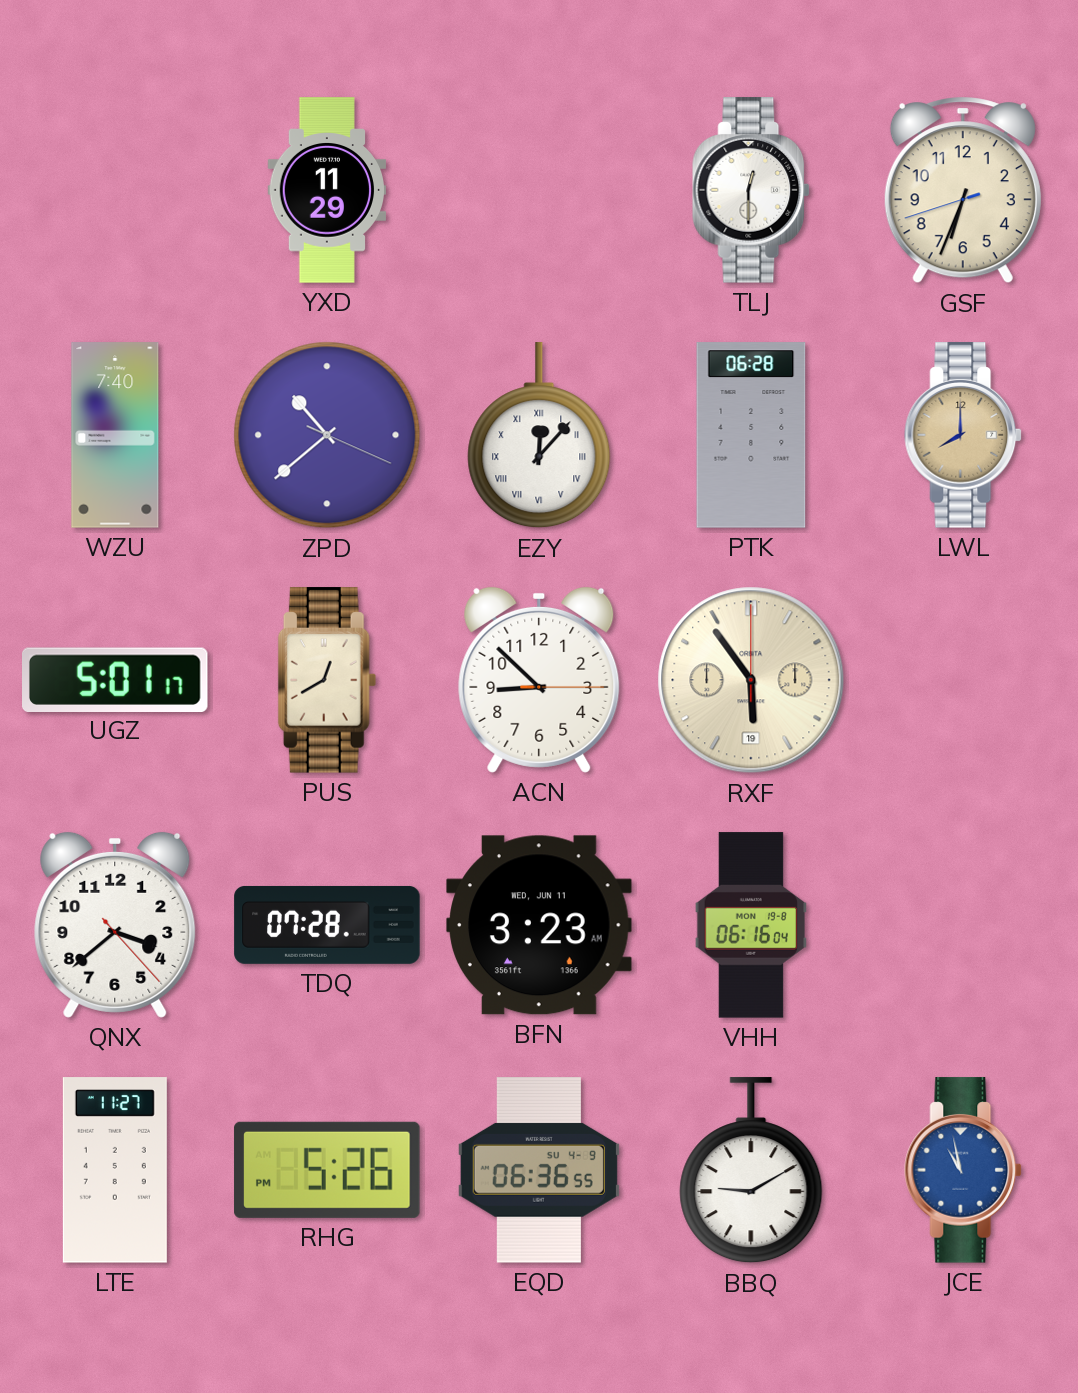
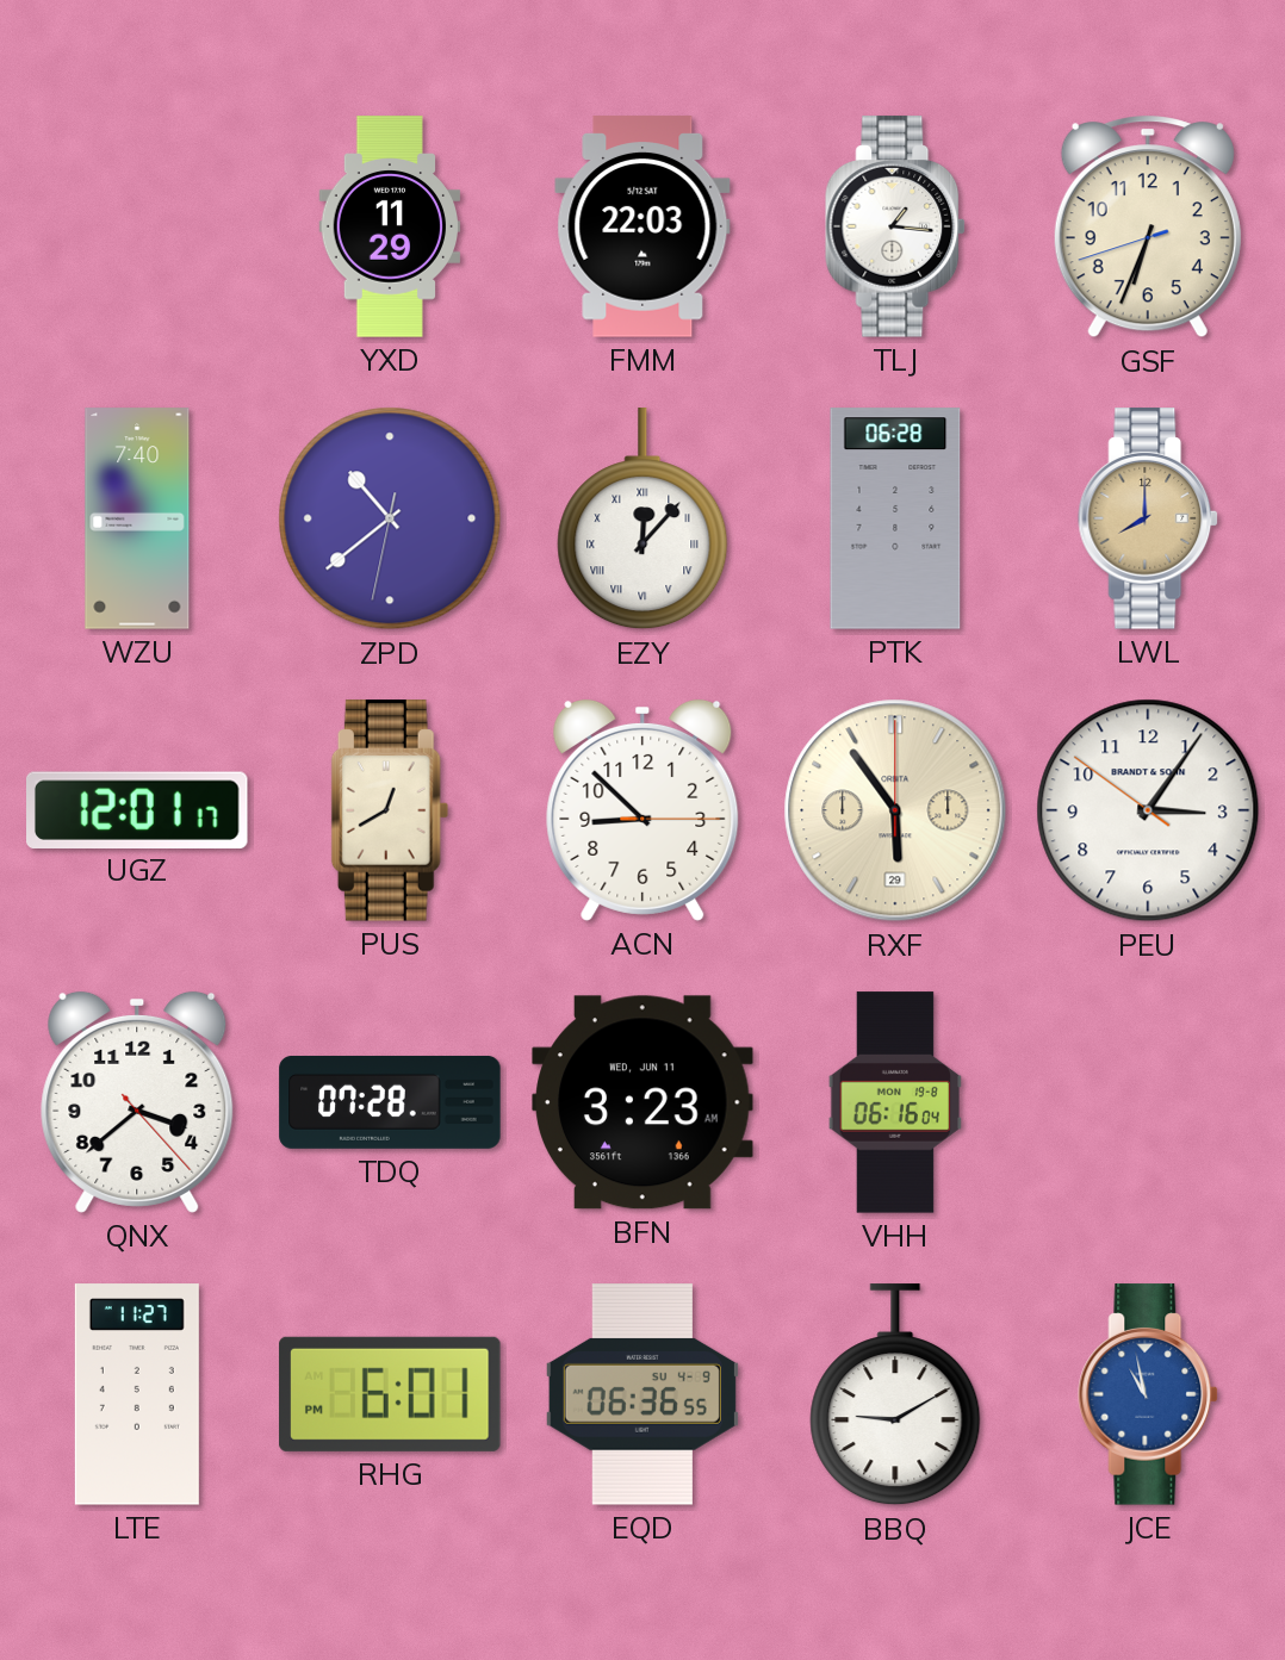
FMM: none -> 22:03 (642, 226)
TLJ: 12:30 -> 1:16 (896, 226)
ZPD: 10:38:19 -> 10:38:32 (390, 518)
UGZ: 5:01 -> 12:01 (138, 809)
RXF date: 19 -> 29 (895, 810)
PEU: none -> 3:05 (1148, 810)
RHG: 5:26 -> 6:01 (390, 1394)
